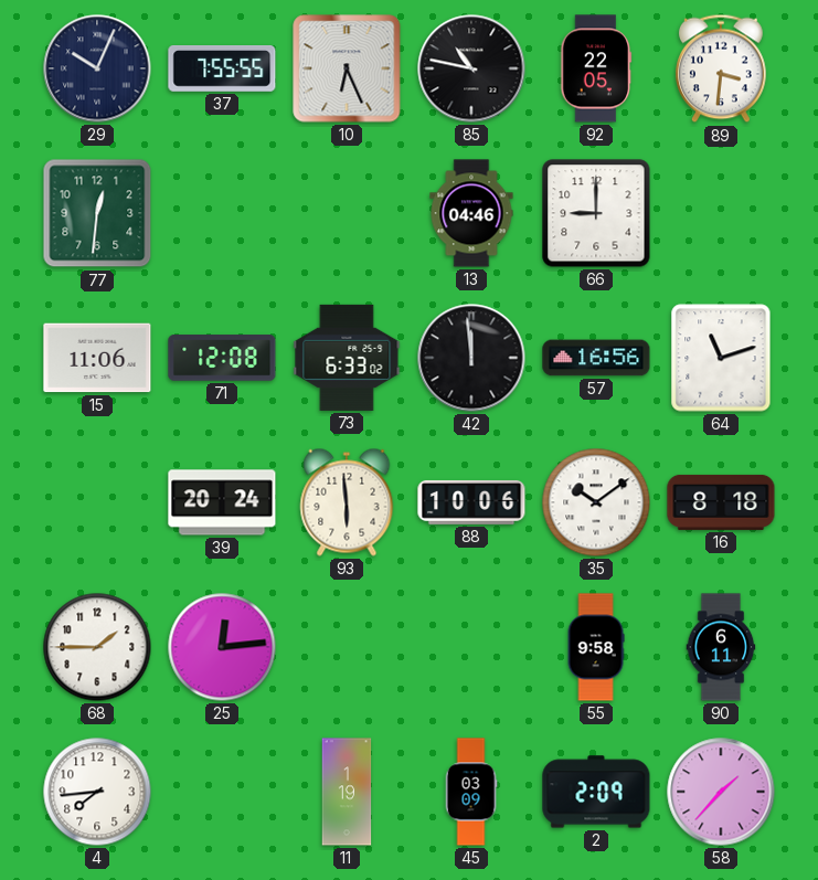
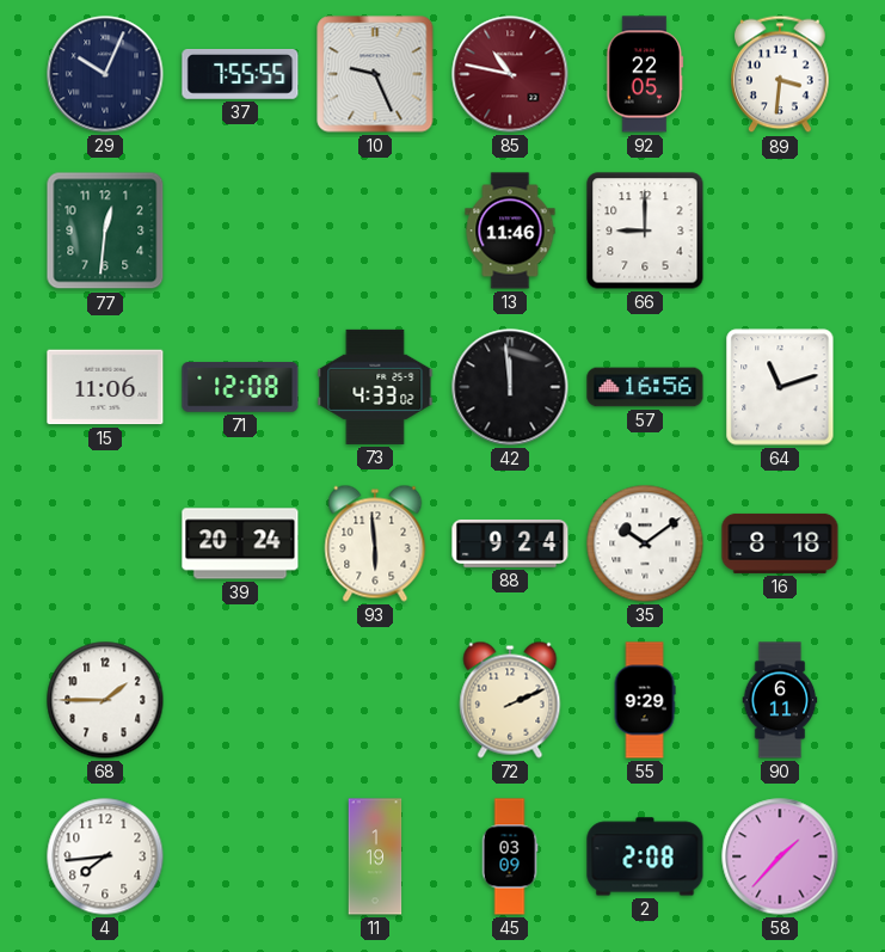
10: 6:26 -> 9:26 (375, 74)
85 dial: black -> burgundy (510, 74)
13: 04:46 -> 11:46 (510, 231)
73: 6:33 -> 4:33 (375, 387)
88: 10:06 -> 9:24 (510, 543)
25: 12:14 -> none (222, 647)
72: none -> 2:11 (510, 700)
55: 9:58 -> 9:29 (645, 700)
2: 2:09 -> 2:08 (645, 856)
